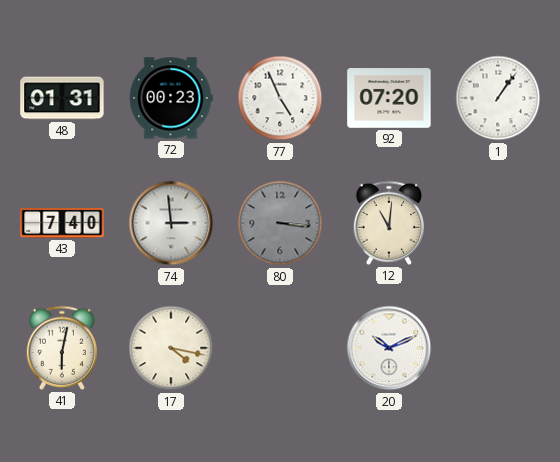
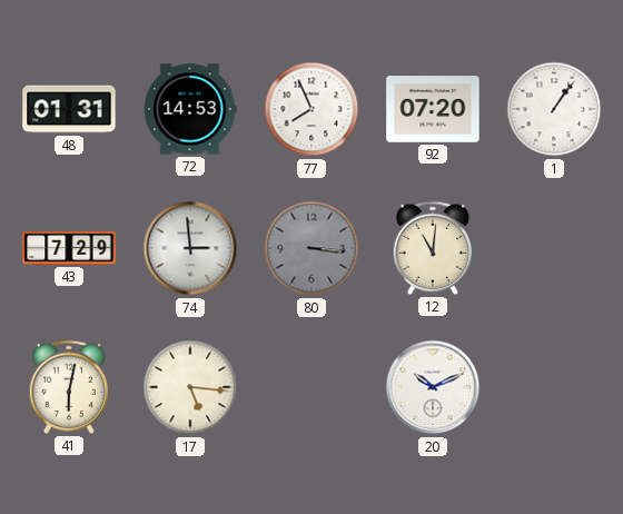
72: 00:23 -> 14:53 (190, 109)
77: 4:56 -> 7:56 (311, 109)
43: 7:40 -> 7:29 (69, 249)
17: 4:17 -> 5:16 (190, 387)
